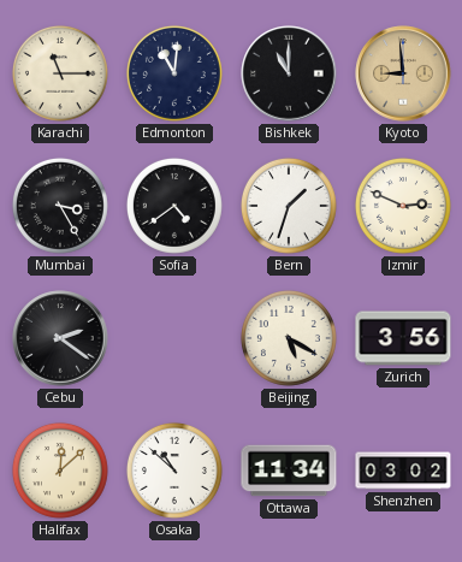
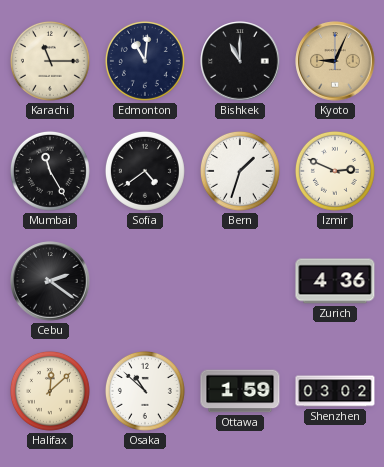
Kyoto: 8:59 -> 9:04 (335, 61)
Mumbai: 3:25 -> 11:25 (50, 171)
Beijing: 5:20 -> none (289, 338)
Zurich: 3:56 -> 4:36 (335, 281)
Ottawa: 11:34 -> 1:59 (240, 391)
